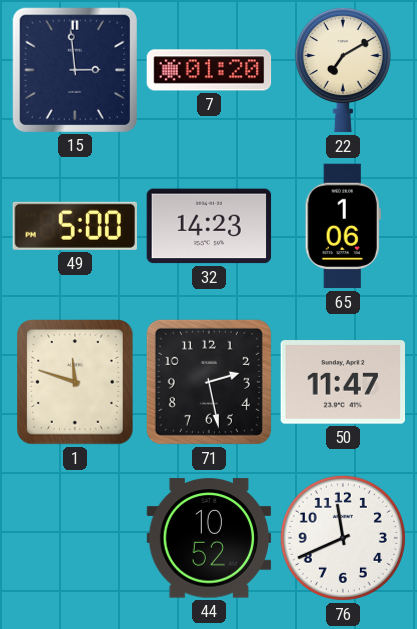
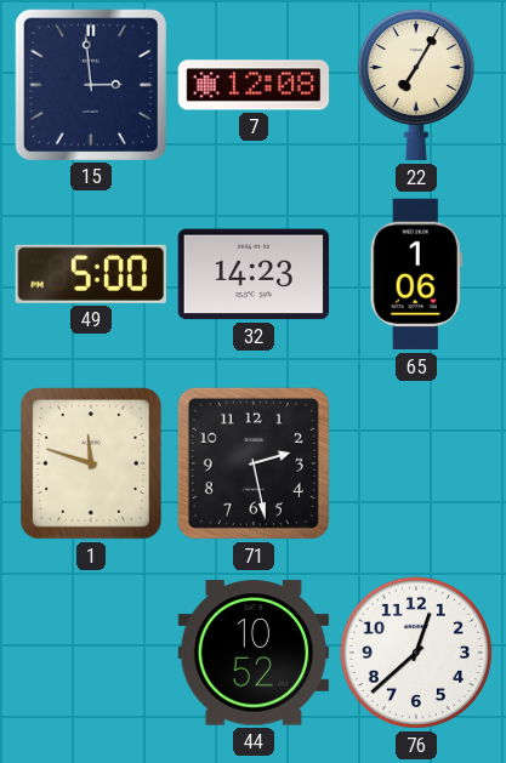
7: 01:20 -> 12:08 (254, 85)
22: 7:10 -> 7:05 (416, 85)
50: 11:47 -> none (342, 382)
76: 11:41 -> 12:38 (416, 653)
